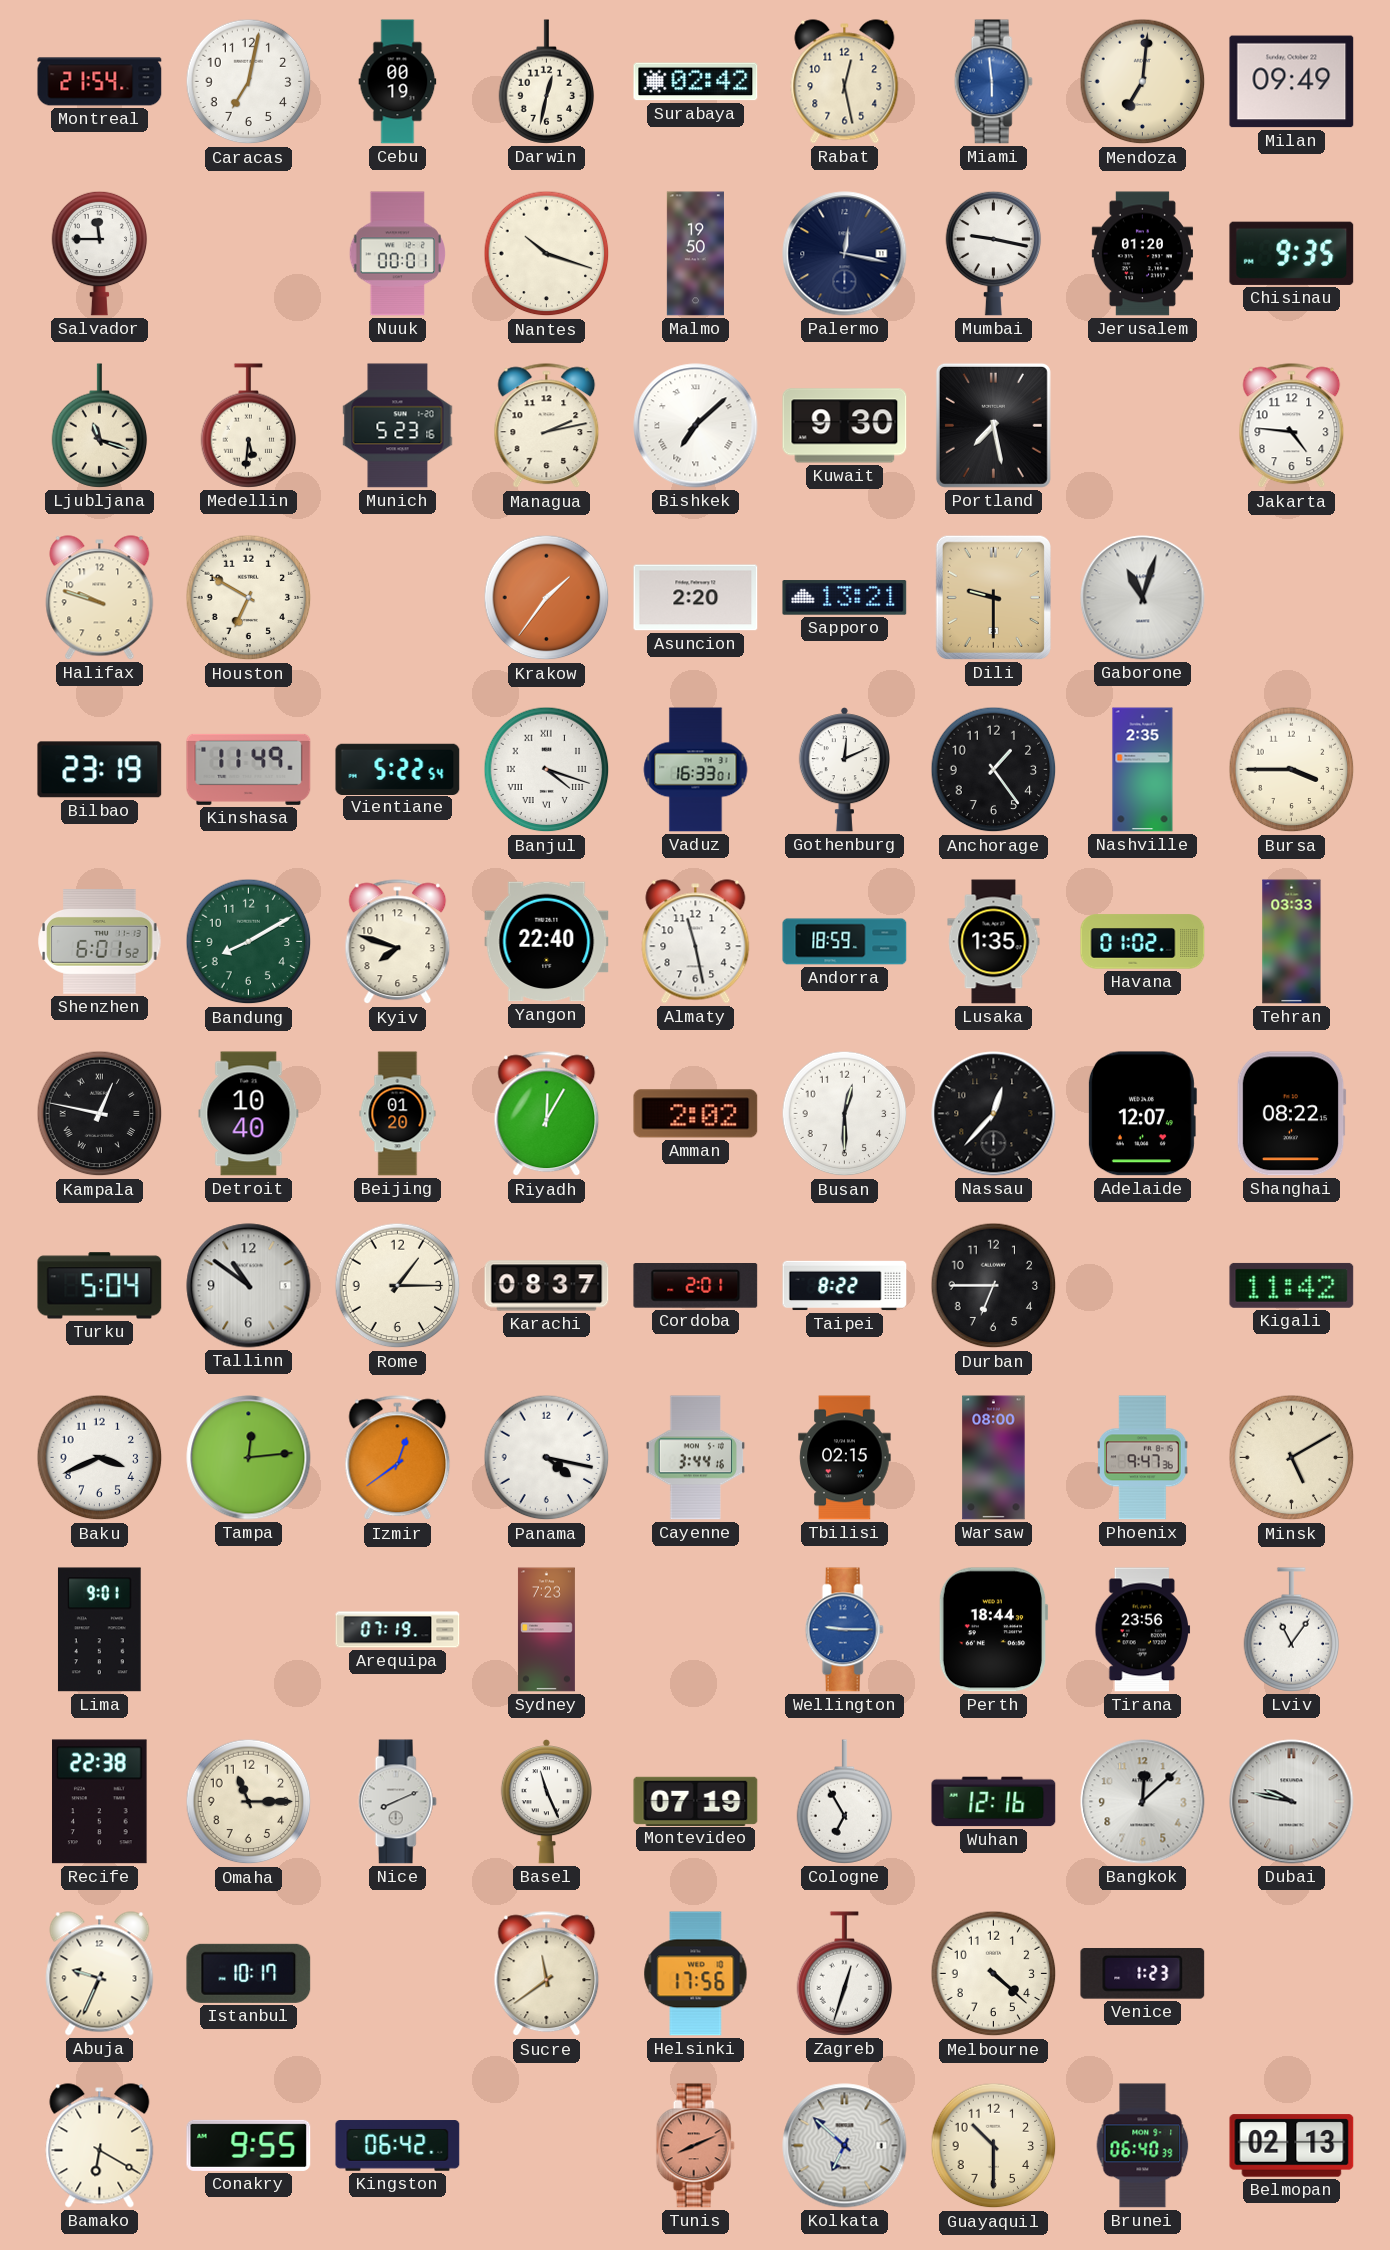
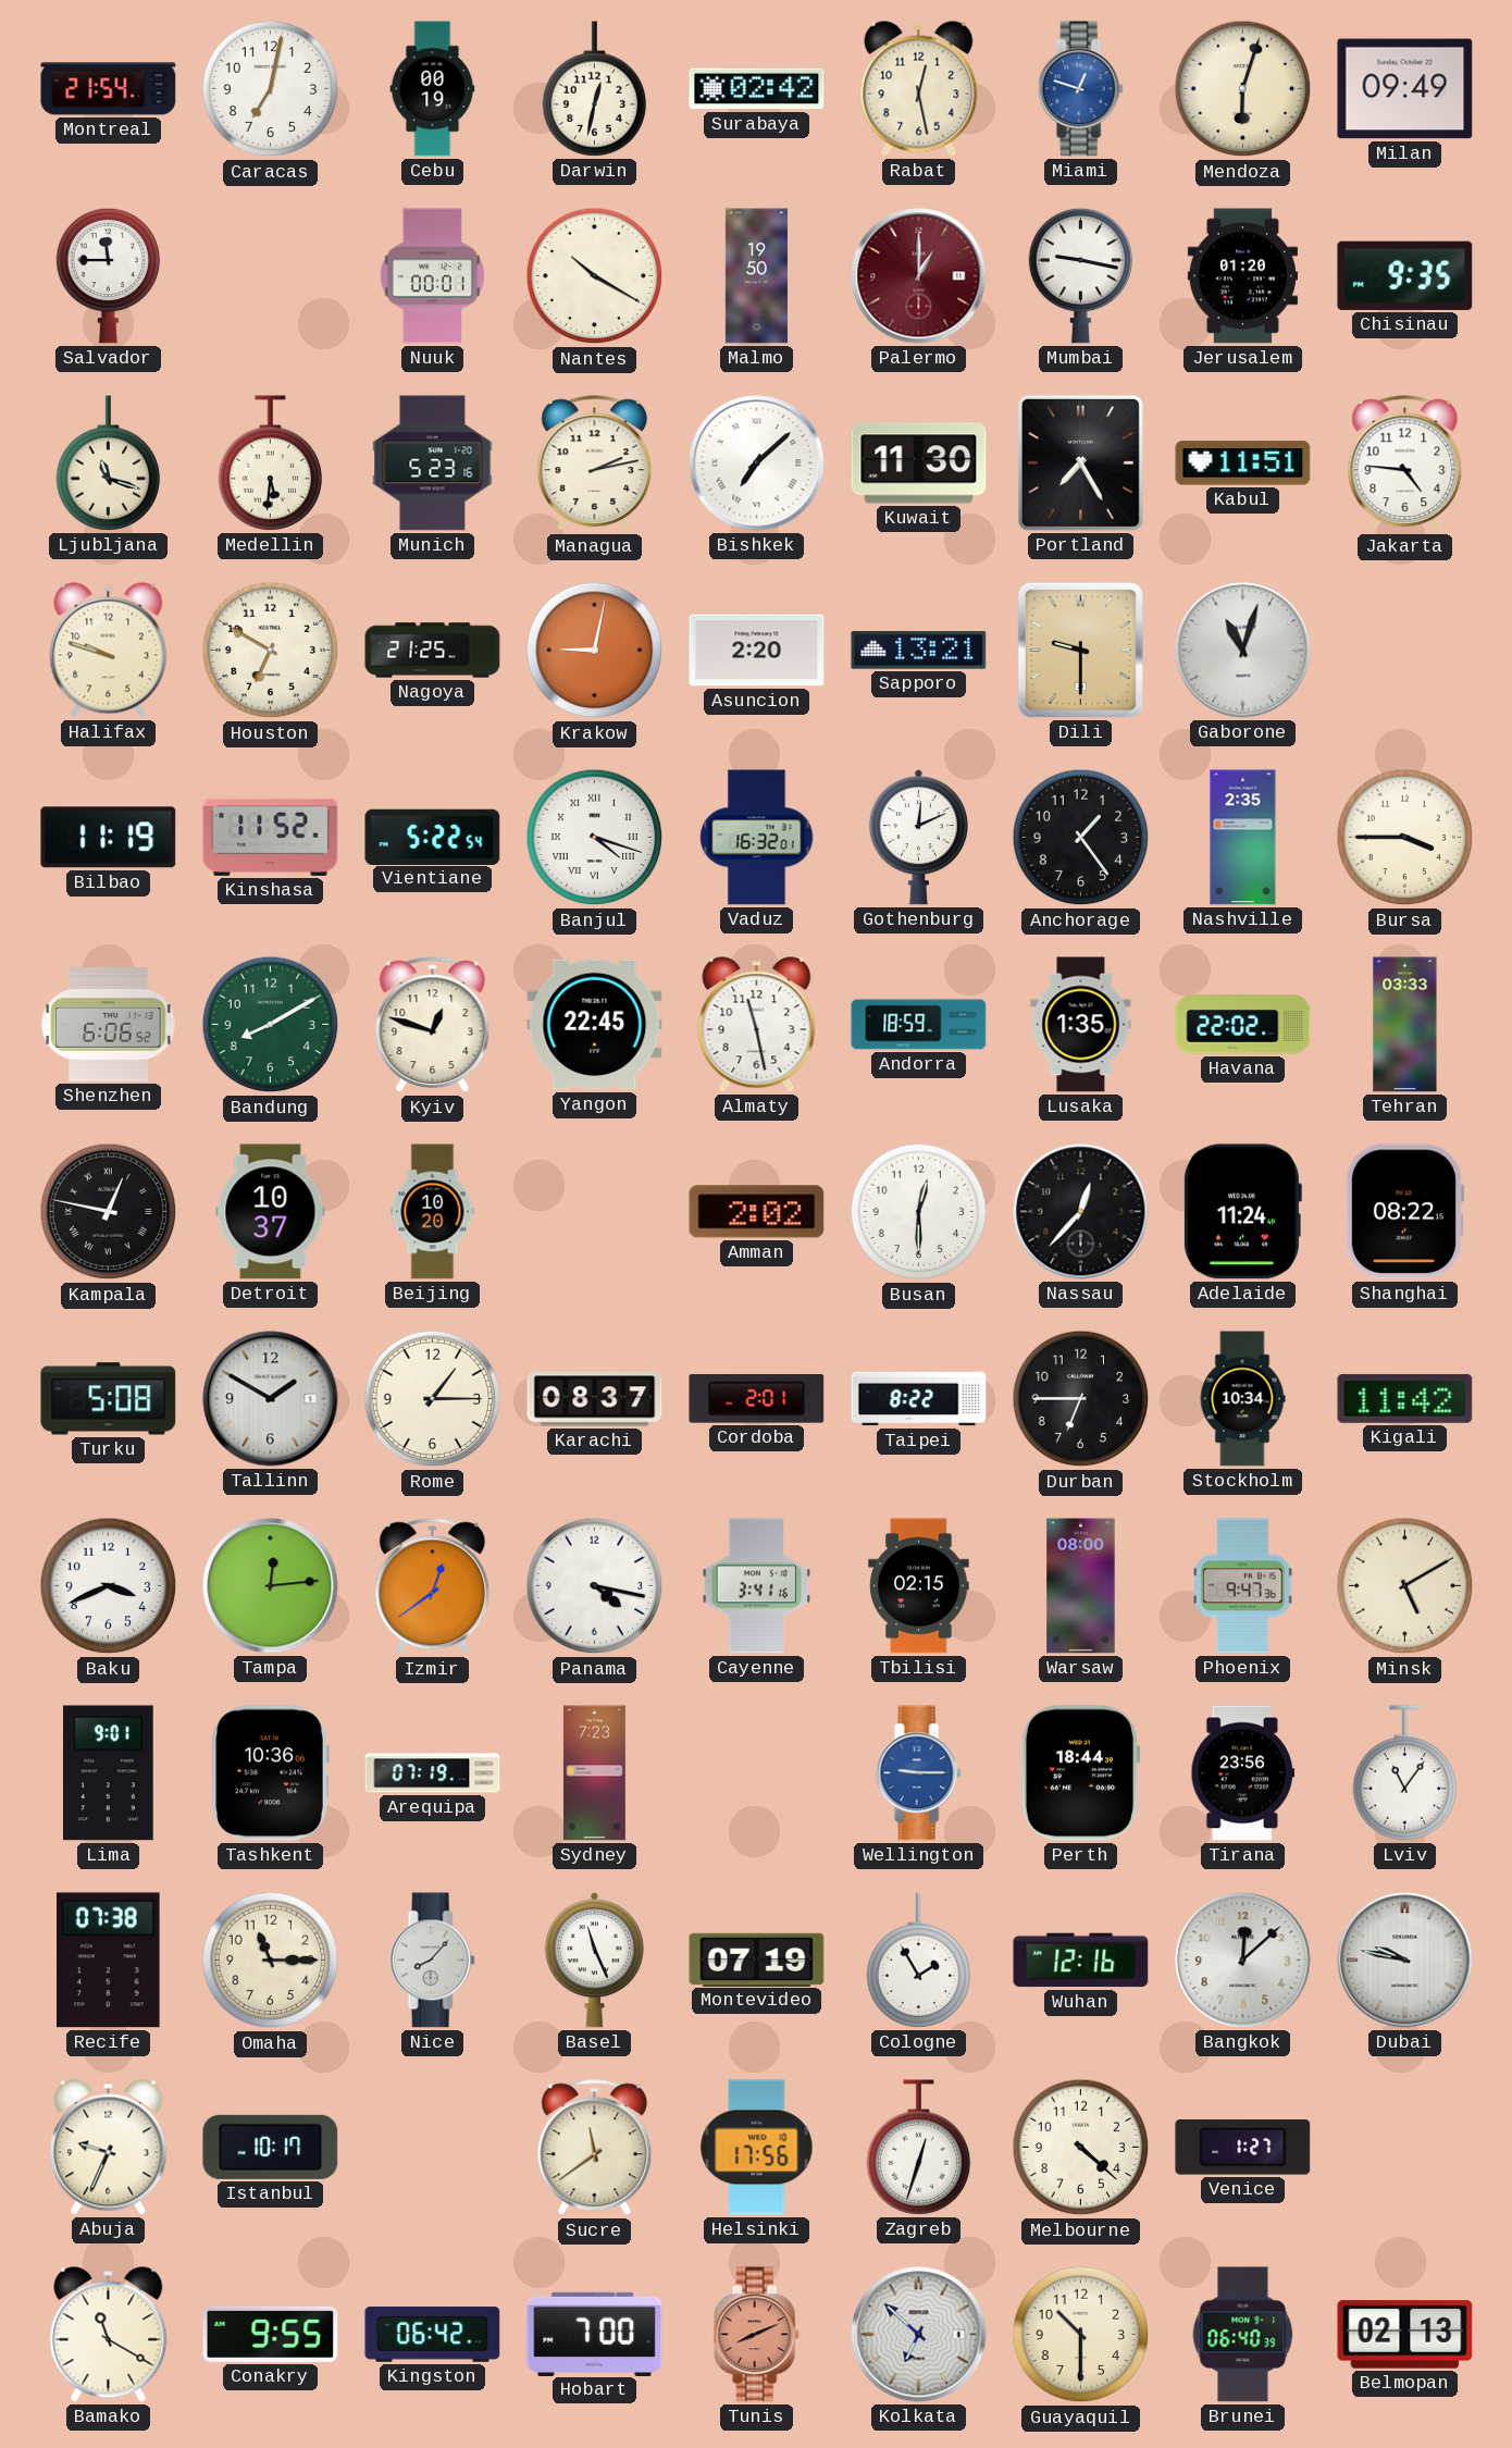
Miami: 5:59 -> 12:48 (1080, 89)
Mendoza: 7:01 -> 6:03 (1243, 89)
Nantes: 10:18 -> 10:20 (595, 276)
Palermo: 12:17 -> 1:00 (919, 276)
Palermo dial: navy -> burgundy (919, 276)
Kuwait: 9:30 -> 11:30 (919, 463)
Portland: 7:28 -> 7:25 (1080, 462)
Kabul: none -> 11:51 (1243, 463)
Nagoya: none -> 21:25 (433, 651)
Krakow: 1:36 -> 9:02 (595, 651)
Bilbao: 23:19 -> 11:19 (109, 838)
Kinshasa: 11:49 -> 11:52 (271, 837)
Vaduz: 16:33 -> 16:32 (757, 838)
Shenzhen: 6:01 -> 6:06 (109, 1025)
Kyiv: 7:48 -> 12:48 (433, 1025)
Yangon: 22:40 -> 22:45 (595, 1025)
Havana: 01:02 -> 22:02 (1243, 1025)
Detroit: 10:40 -> 10:37 (271, 1212)
Beijing: 01:20 -> 10:20 (433, 1212)
Riyadh: 12:05 -> none (547, 1114)
Adelaide: 12:07 -> 11:24 (1242, 1212)
Turku: 5:04 -> 5:08 (109, 1399)
Tallinn: 10:51 -> 1:50 (271, 1399)
Stockholm: none -> 10:34 (1242, 1399)
Cayenne: 3:44 -> 3:41 (756, 1586)
Tashkent: none -> 10:36 (270, 1773)
Recife: 22:38 -> 07:38 (109, 1961)
Nice: 8:11 -> 8:07 (432, 1961)
Cologne: 6:55 -> 1:55 (919, 1961)
Venice: 1:23 -> 1:27 (1243, 2148)
Bamako: 6:20 -> 11:20 (109, 2335)
Hobart: none -> 7:00 (595, 2334)
